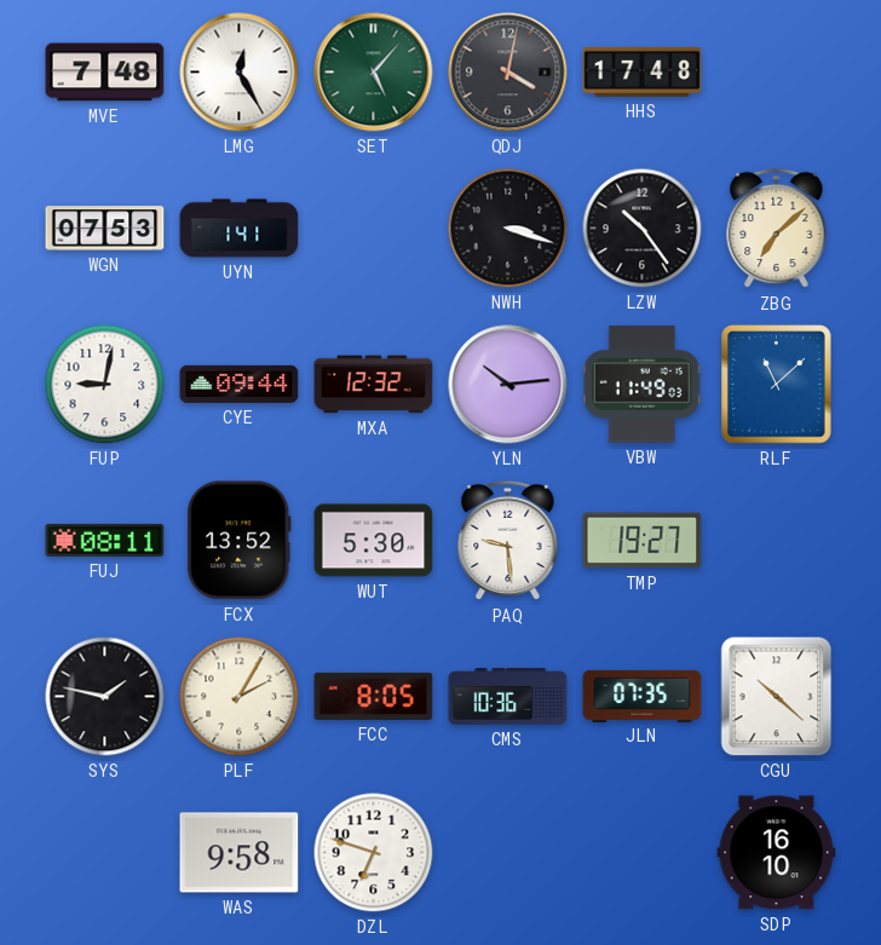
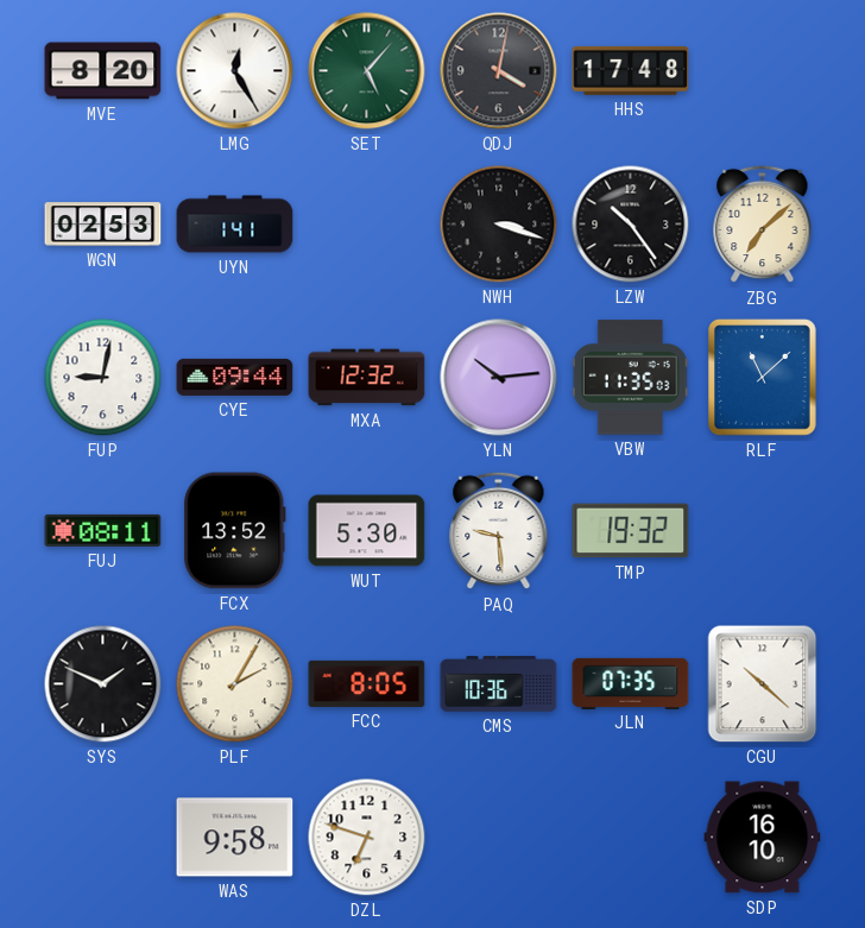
MVE: 7:48 -> 8:20 (103, 71)
WGN: 07:53 -> 02:53 (103, 225)
VBW: 11:49 -> 11:35 (630, 378)
TMP: 19:27 -> 19:32 (631, 531)
SYS: 1:47 -> 1:49 (103, 684)
